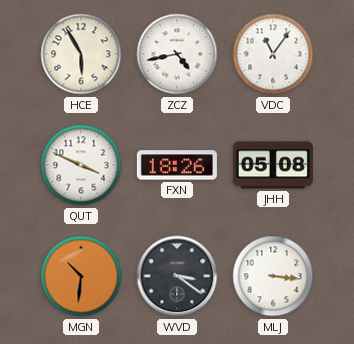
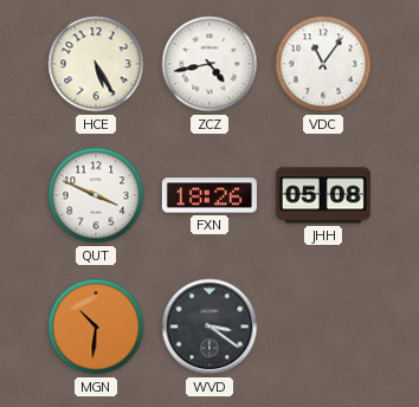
HCE: 5:55 -> 5:25 (96, 64)
MLJ: 3:16 -> none (273, 276)
